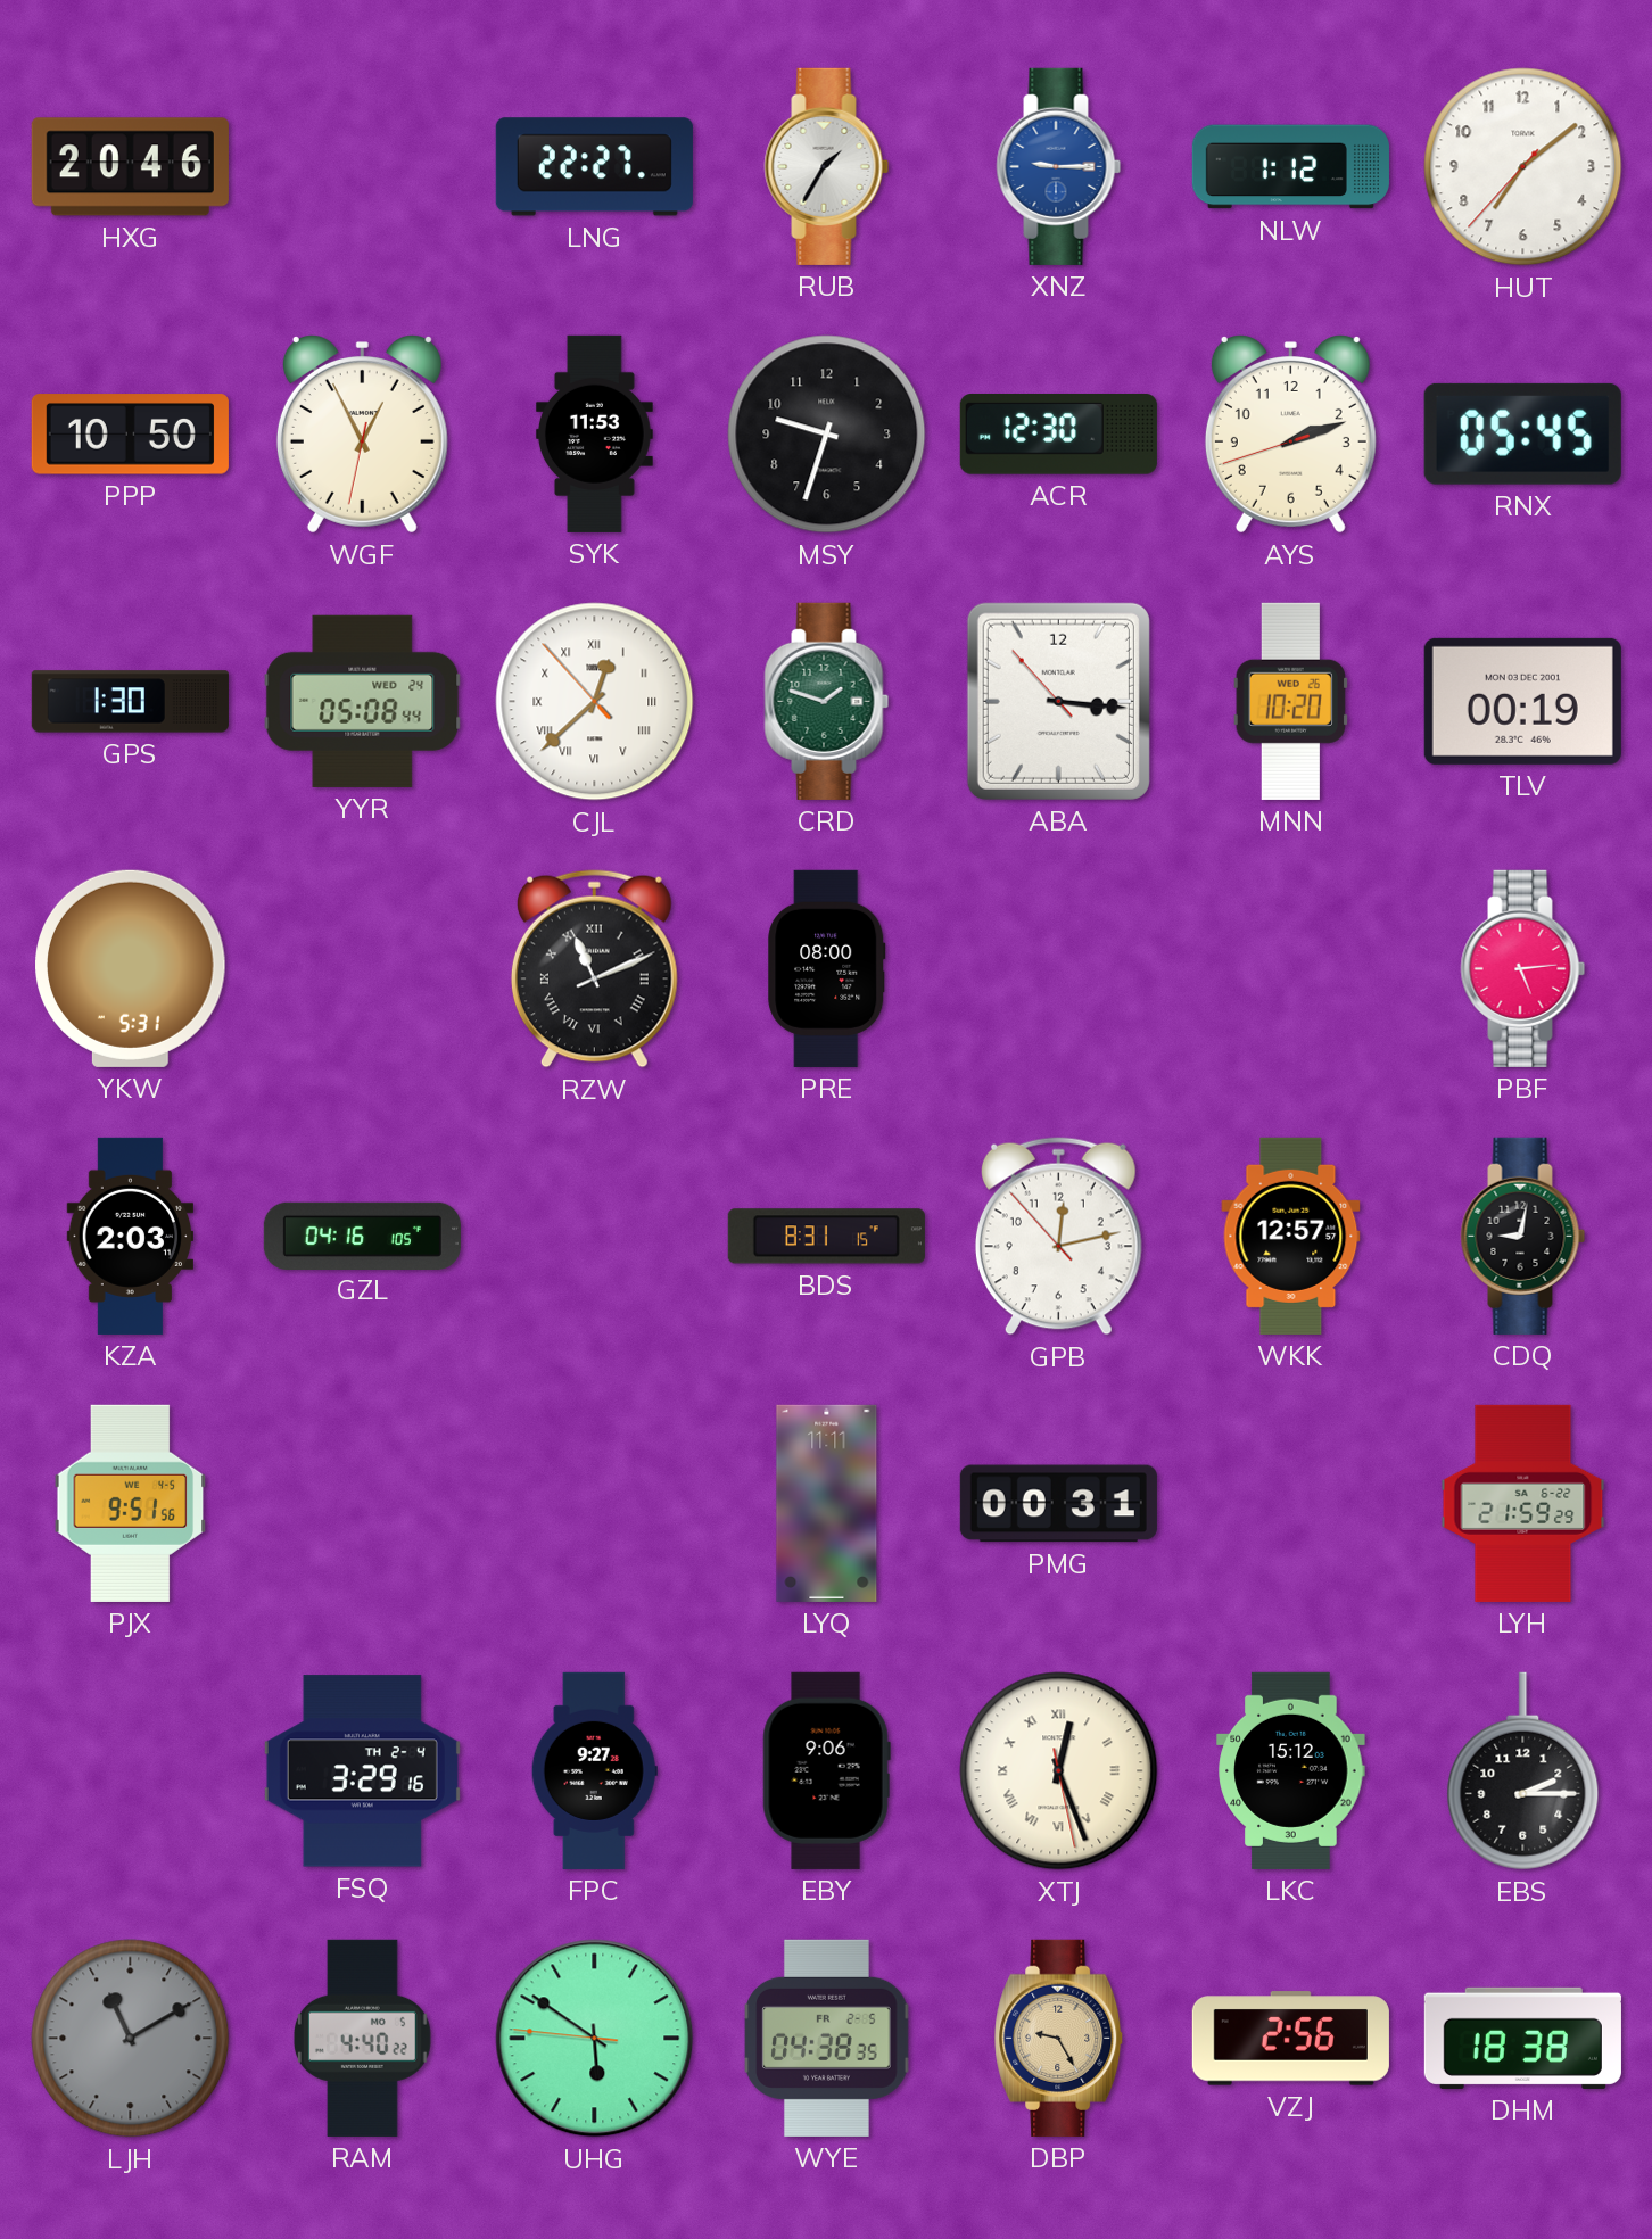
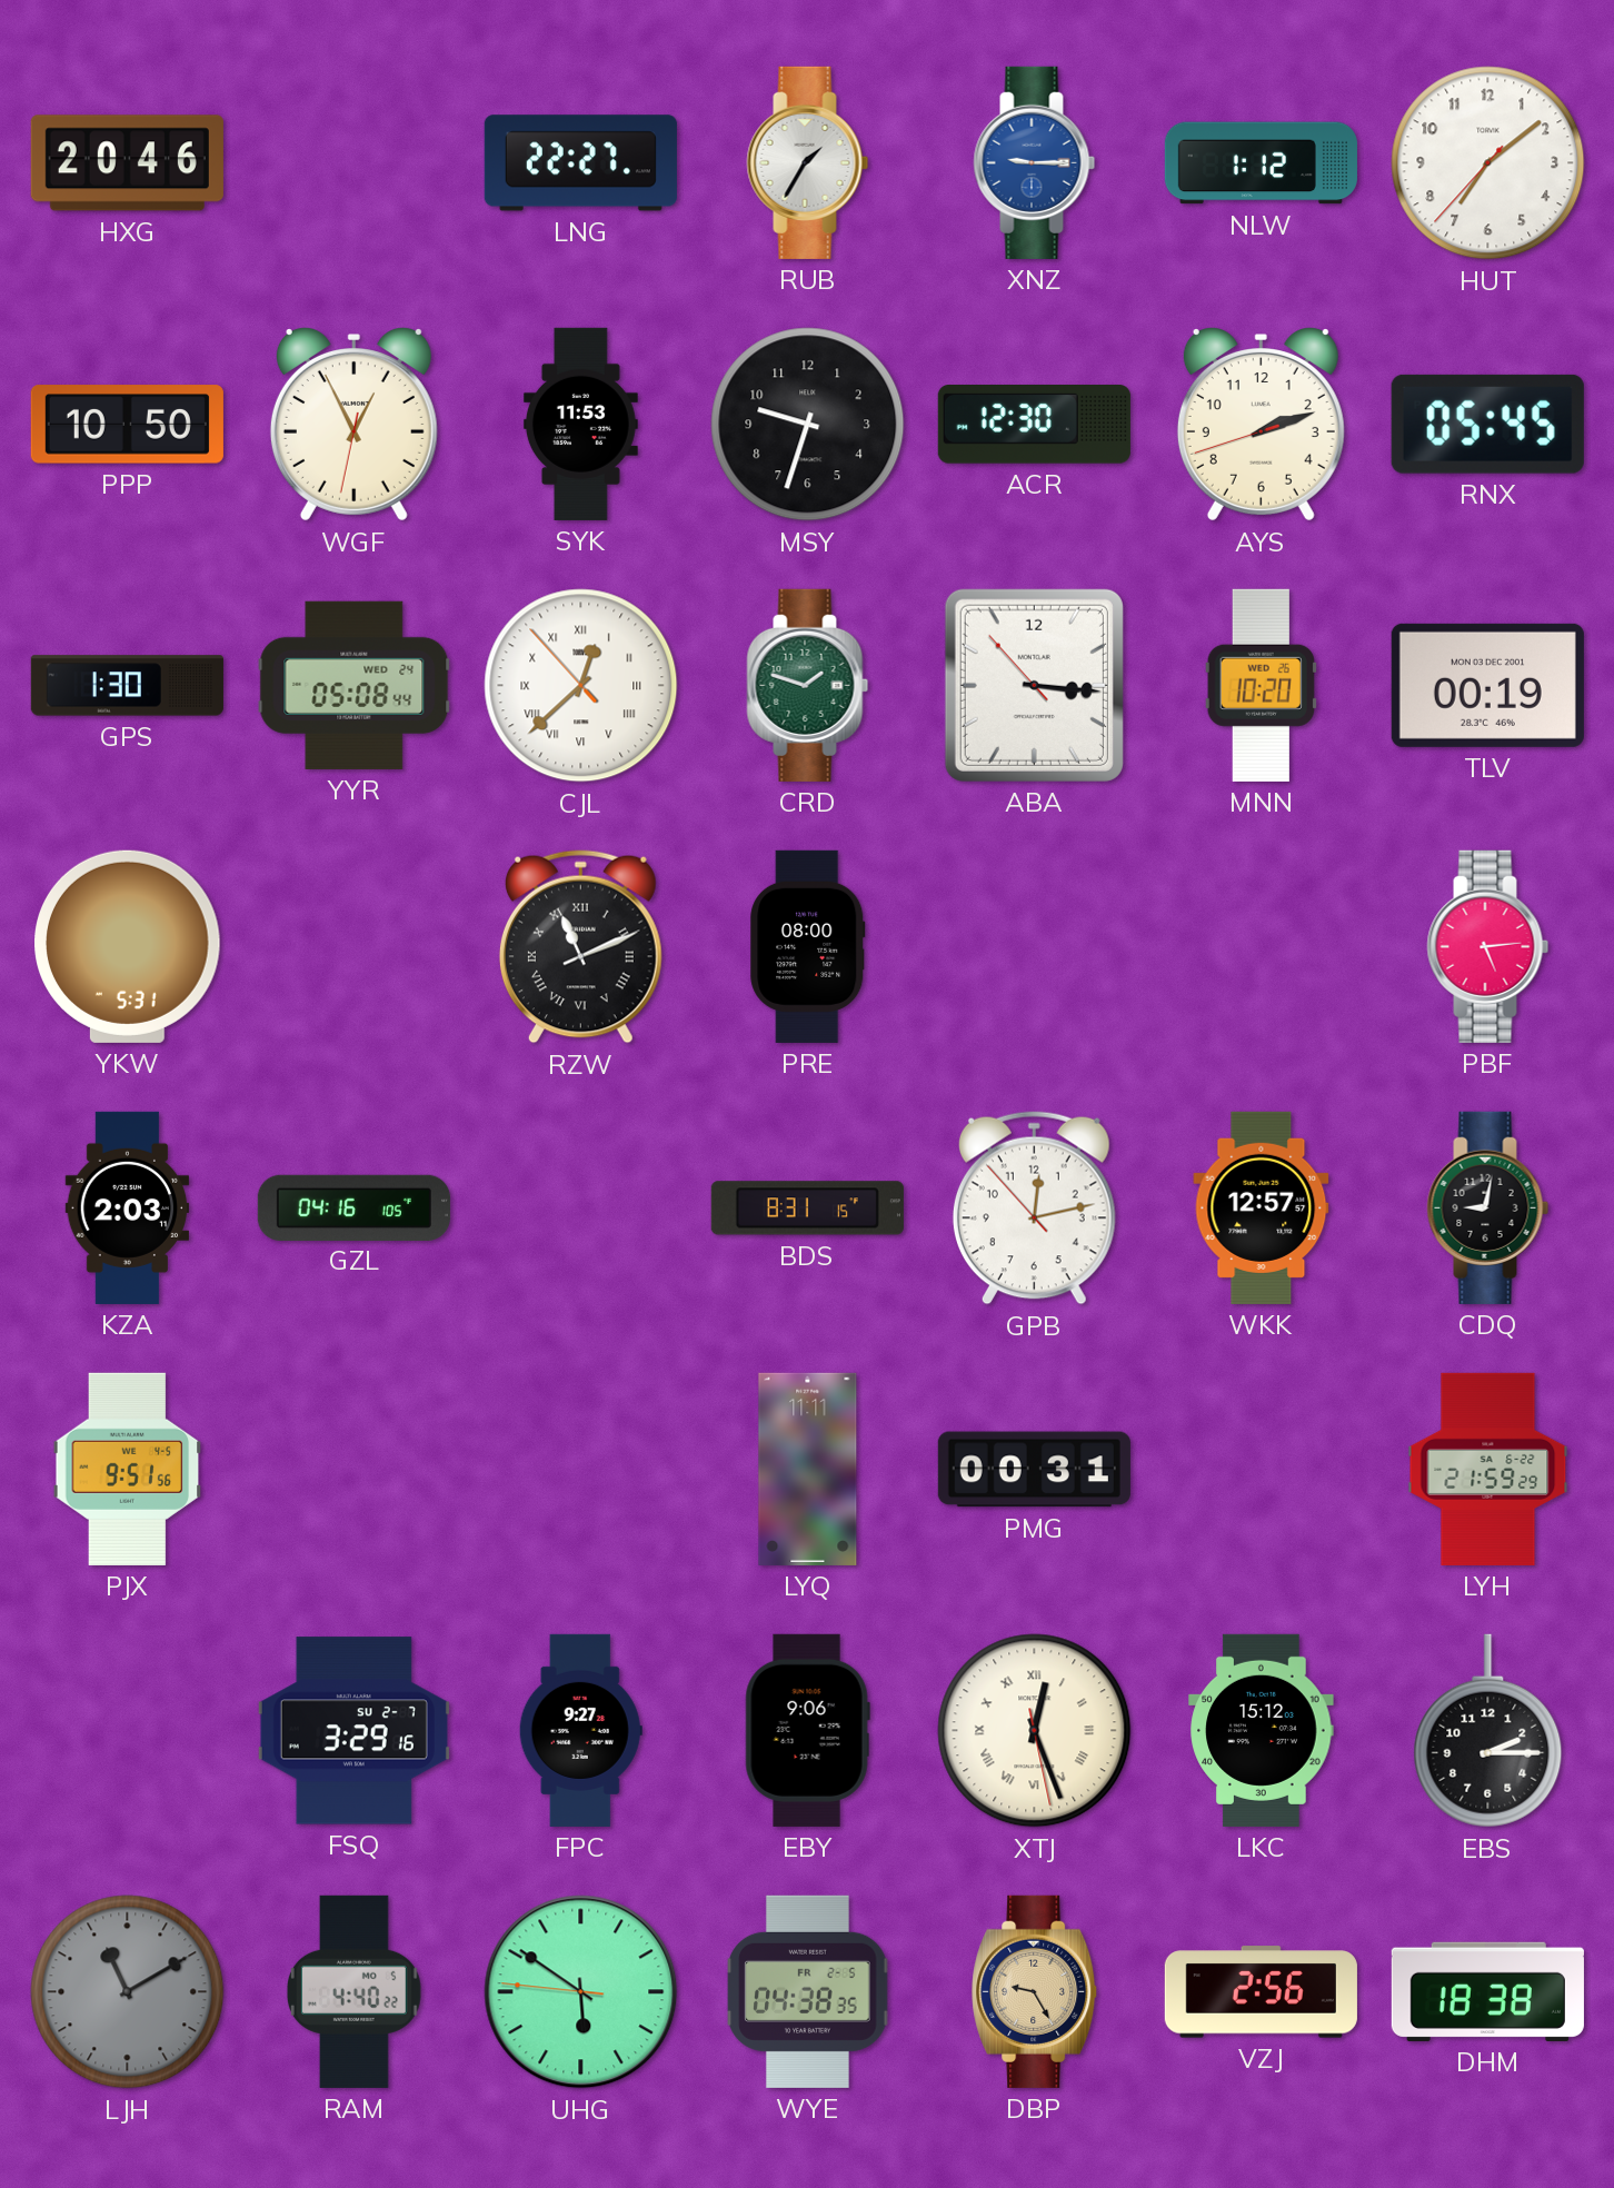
FSQ date: TH 2-4 -> SU 2-7 (353, 1731)
